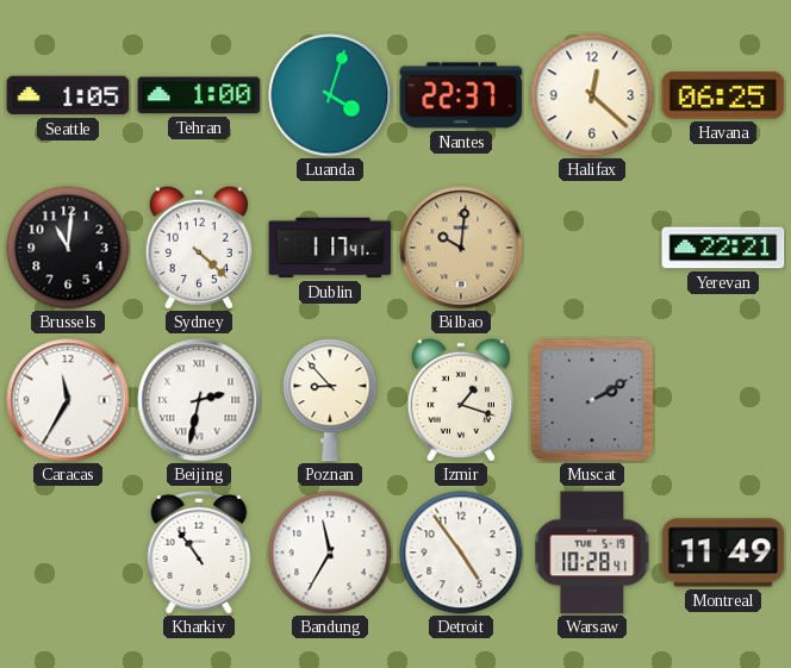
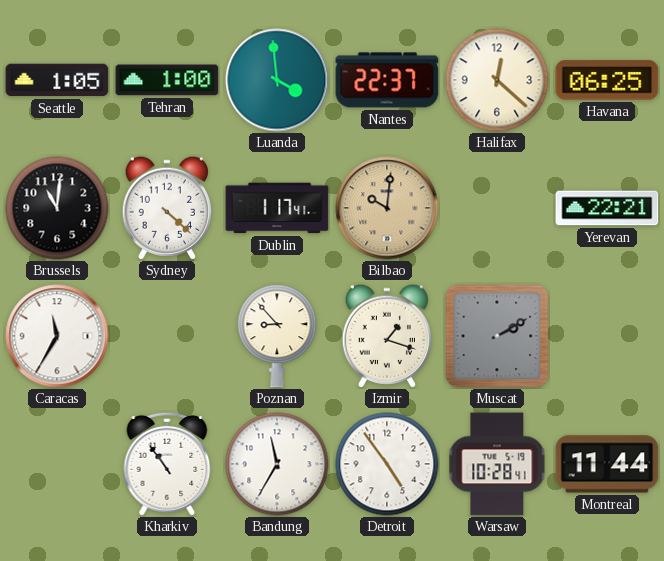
Luanda: 4:03 -> 3:59 (277, 80)
Beijing: 2:32 -> none (199, 400)
Montreal: 11:49 -> 11:44 (607, 464)
